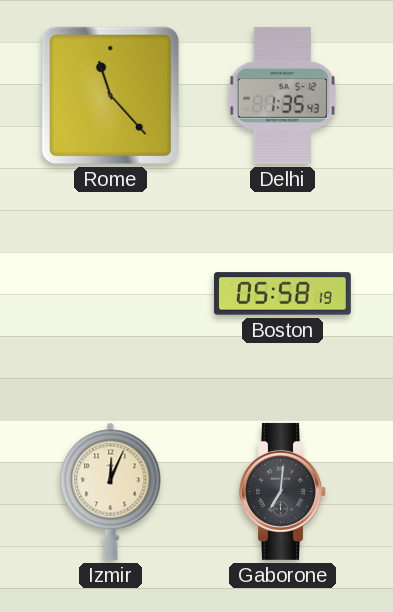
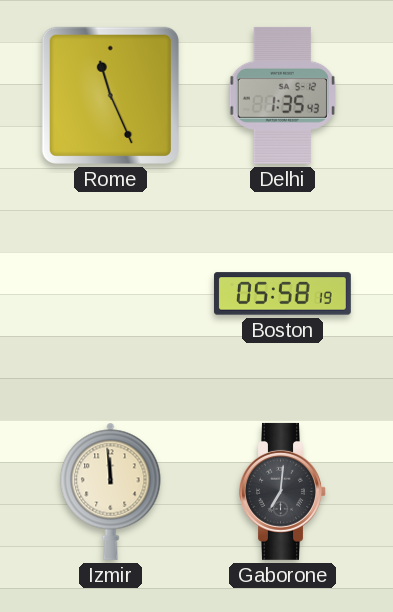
Rome: 11:23 -> 11:26 (110, 95)
Izmir: 12:04 -> 11:59 (111, 491)
